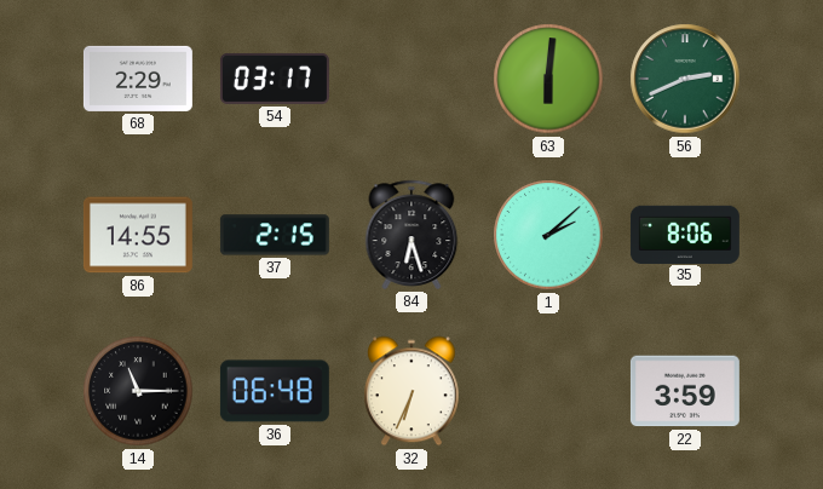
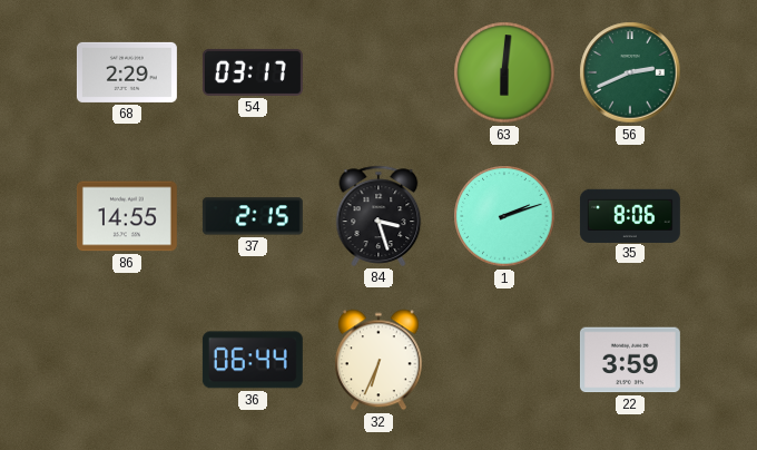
84: 6:27 -> 3:27 (378, 216)
1: 2:08 -> 2:12 (504, 216)
14: 11:15 -> none (138, 391)
36: 06:48 -> 06:44 (253, 360)
